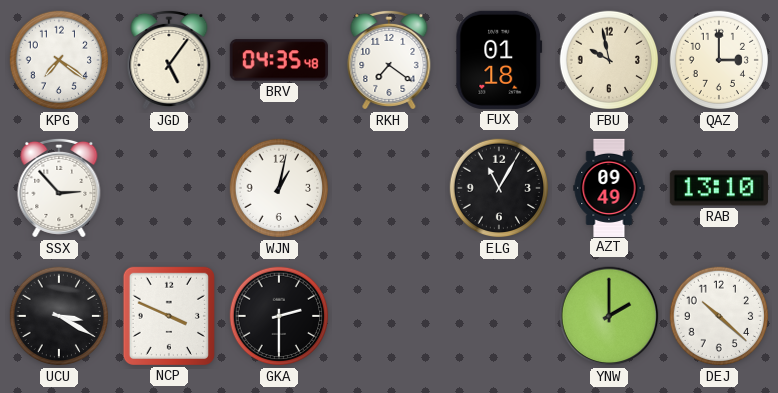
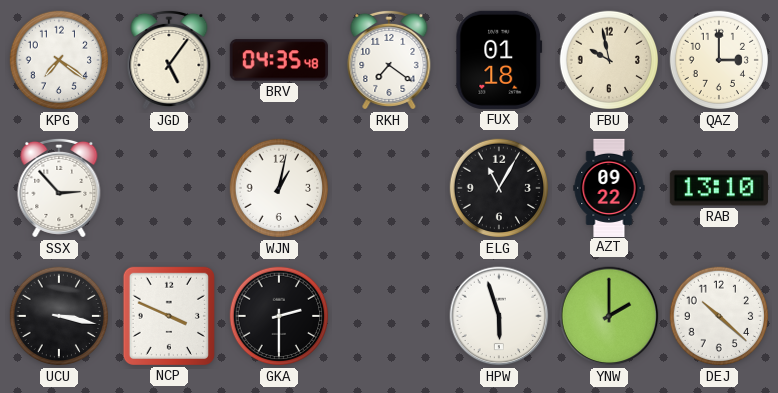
AZT: 09:49 -> 09:22 (609, 187)
UCU: 3:20 -> 3:17 (59, 316)
HPW: none -> 5:57 (499, 316)
